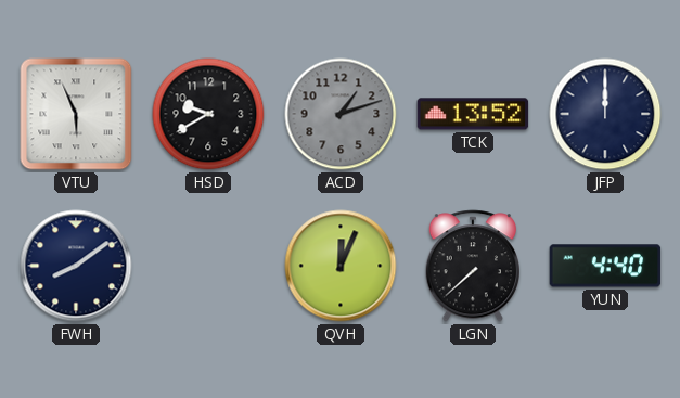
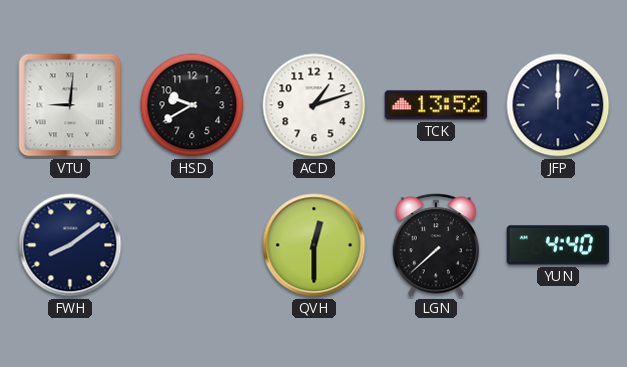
VTU: 5:56 -> 9:01 (70, 105)
ACD dial: grey -> white (314, 105)
QVH: 12:04 -> 12:30 (314, 245)
